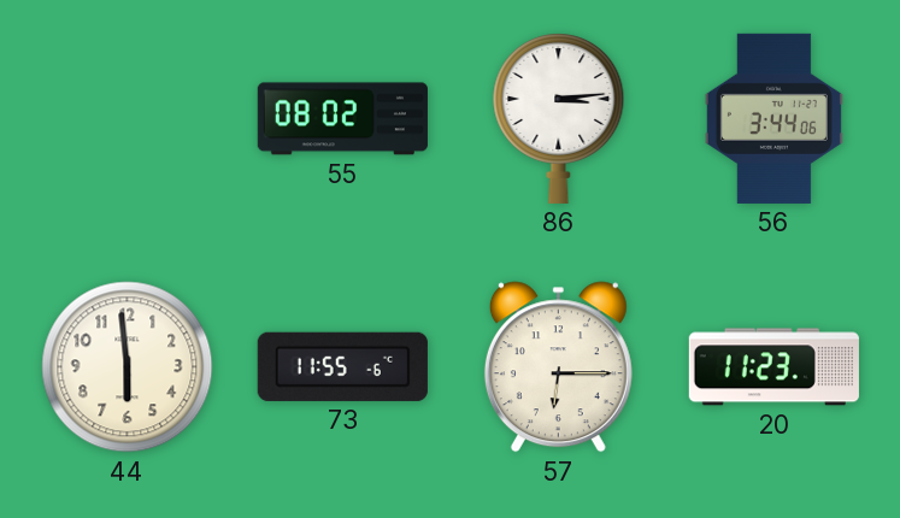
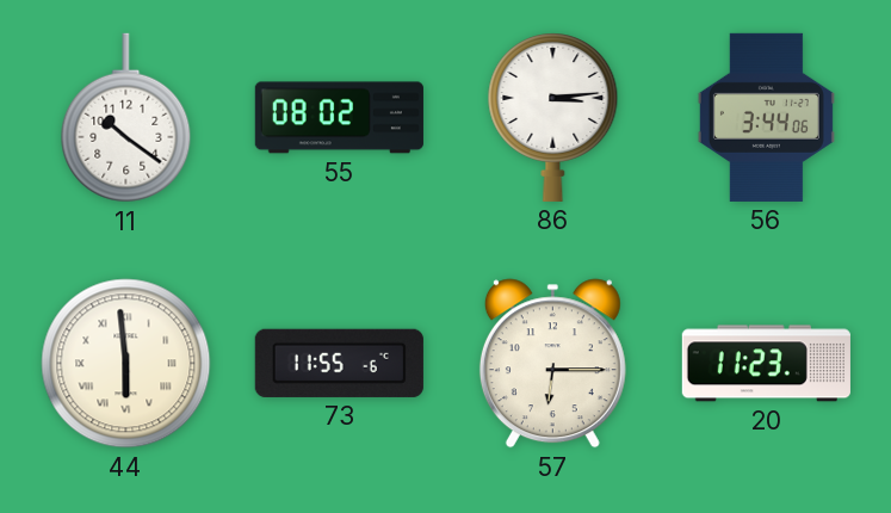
11: none -> 10:21 (126, 118)
44 numerals: Arabic -> Roman (126, 364)
